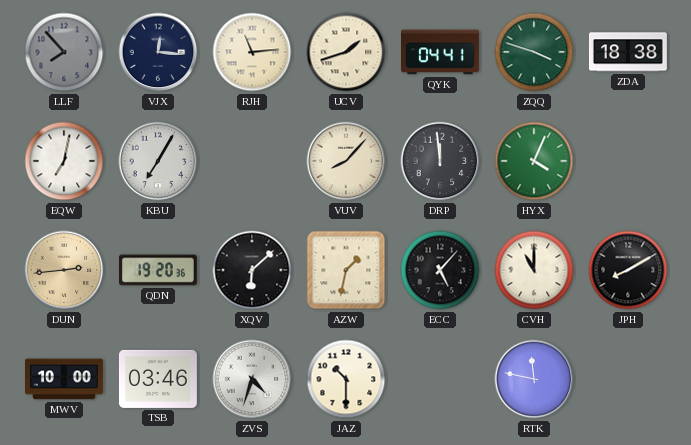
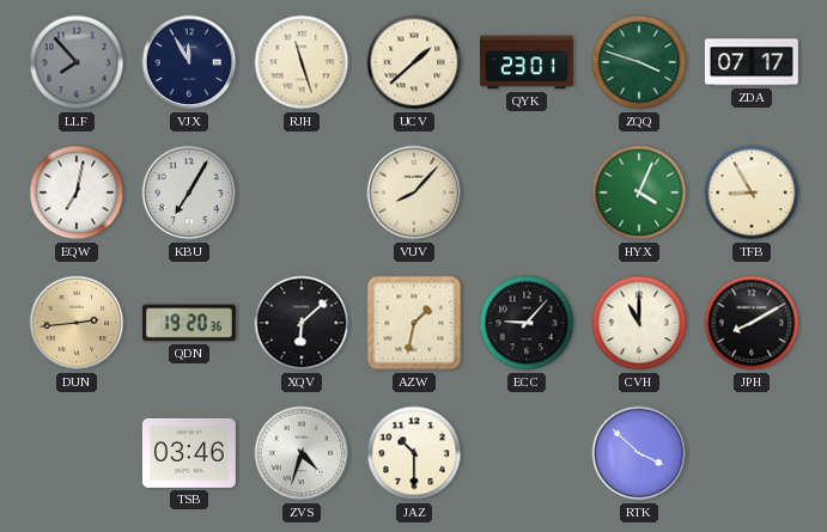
VJX: 12:16 -> 11:55 (189, 62)
RJH: 11:14 -> 11:27 (302, 62)
UCV: 1:42 -> 1:38 (414, 62)
QYK: 04:41 -> 23:01 (528, 62)
ZDA: 18:38 -> 07:17 (752, 62)
DRP: 11:59 -> none (440, 161)
TFB: none -> 8:55 (752, 192)
ECC: 5:07 -> 9:07 (527, 323)
MWV: 10:00 -> none (65, 379)
RTK: 11:47 -> 3:52 (639, 453)
